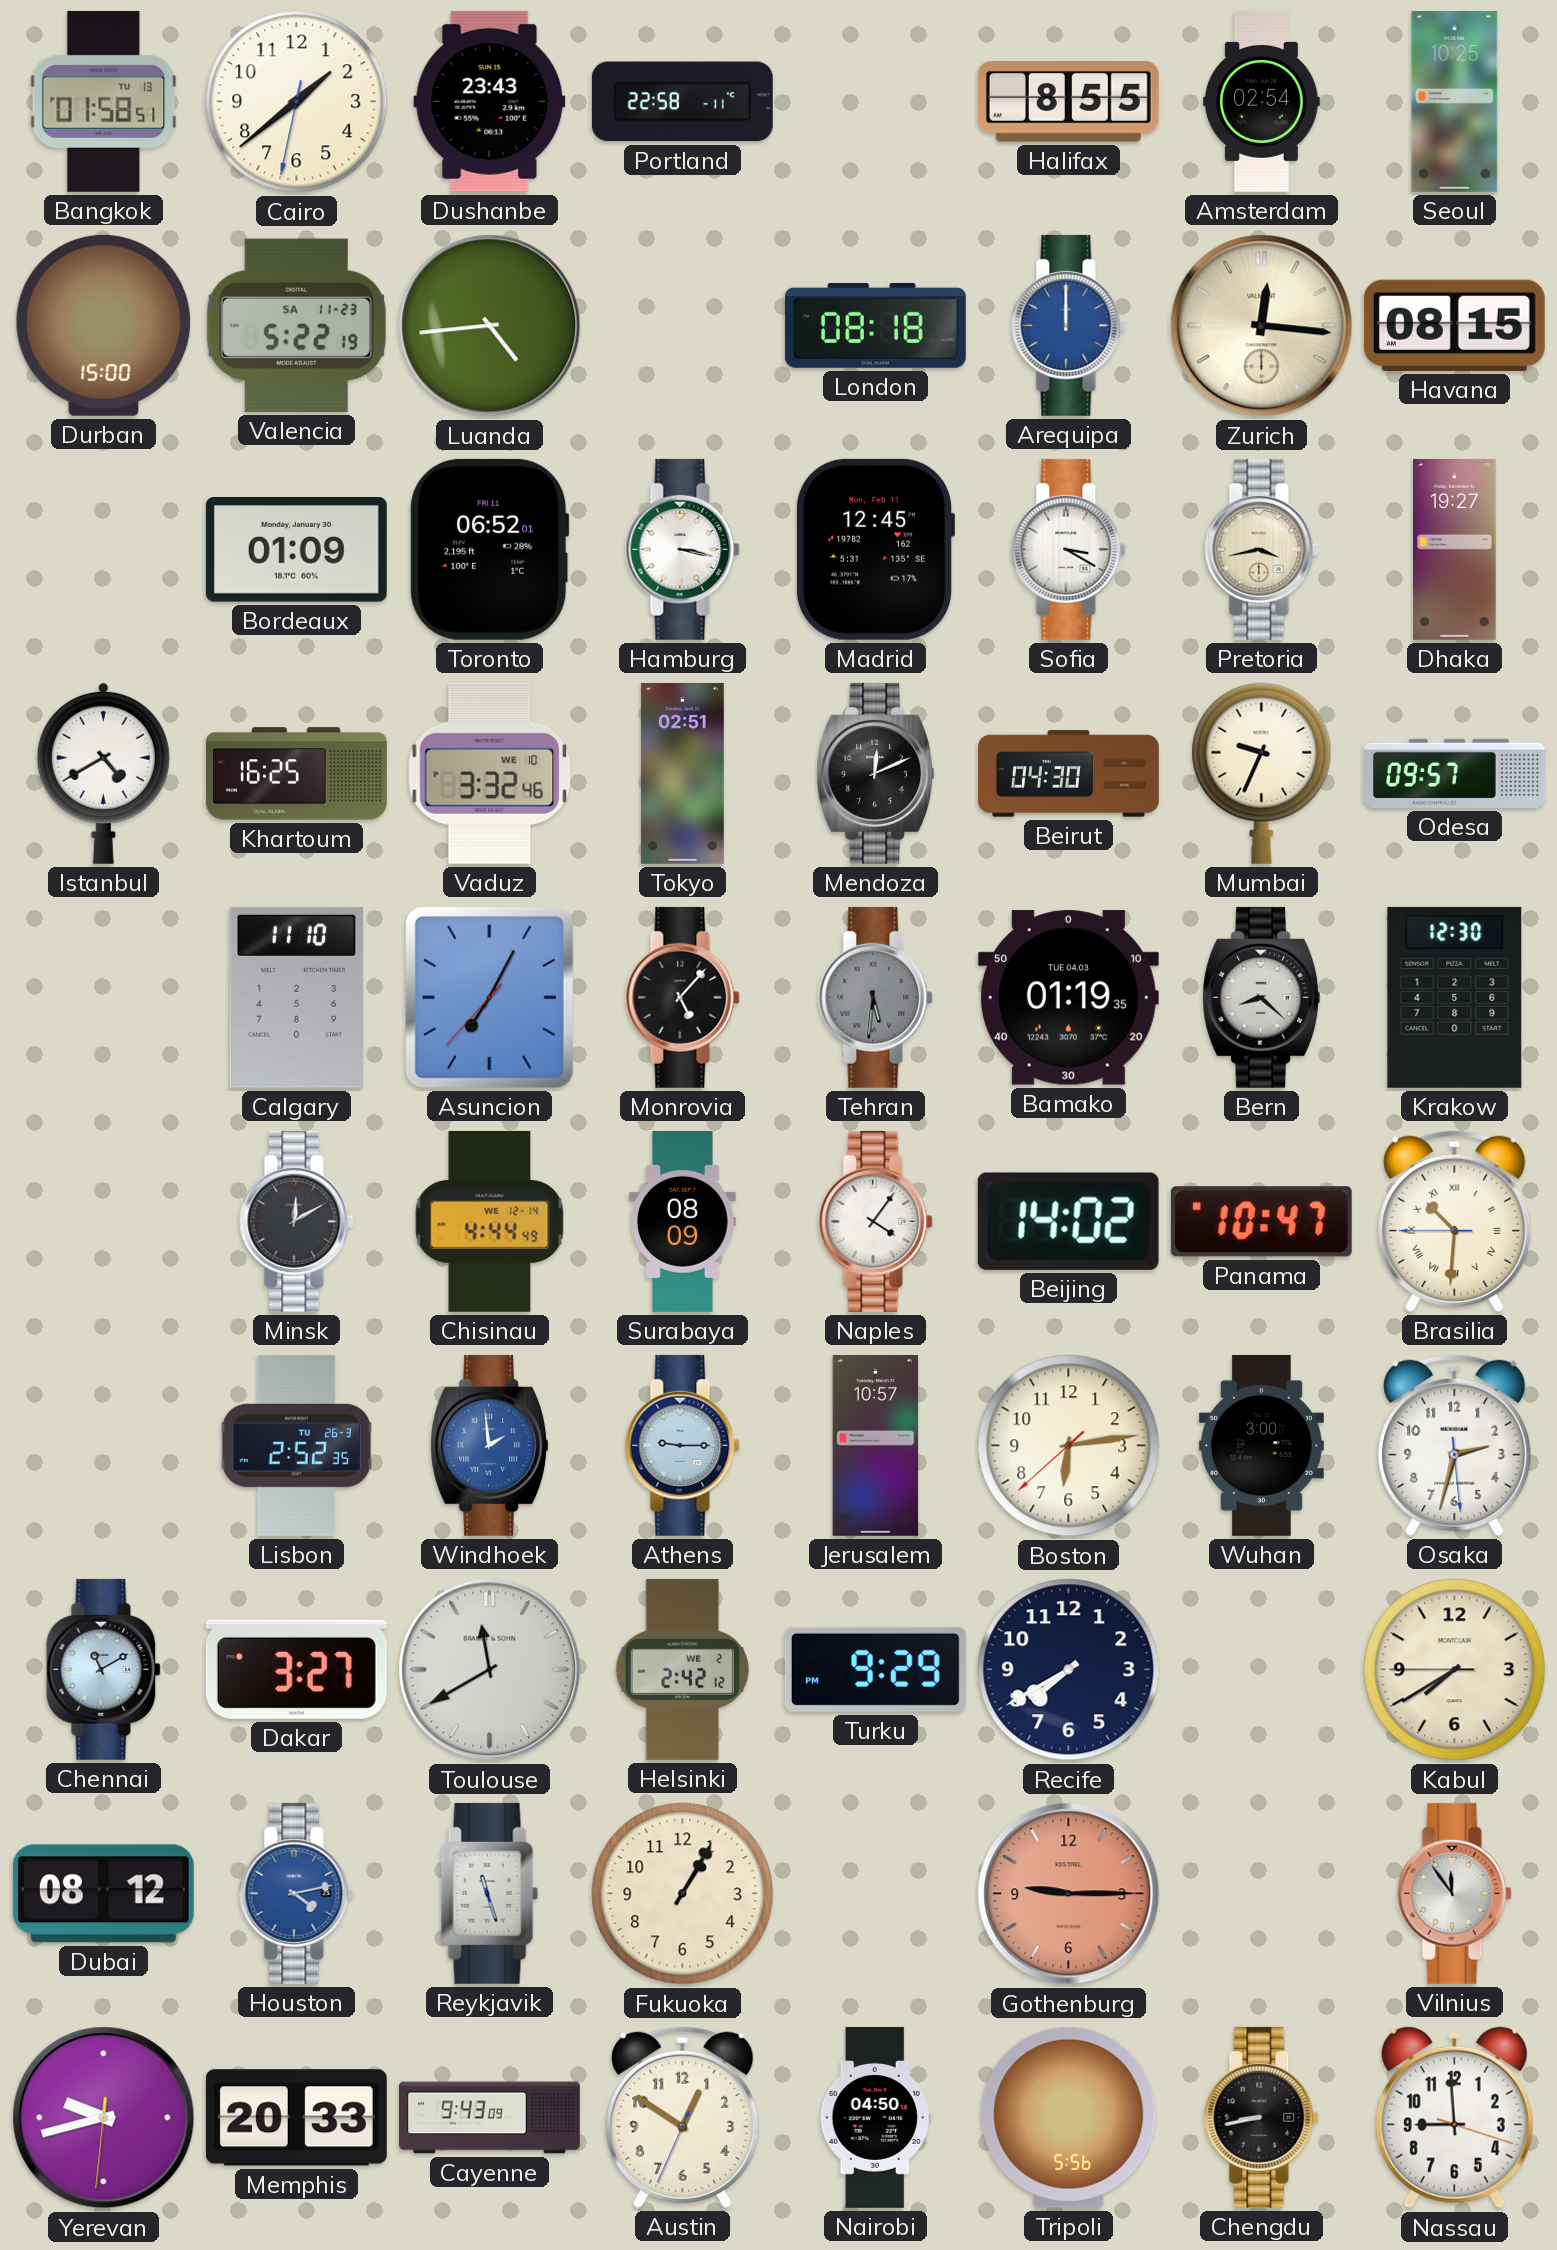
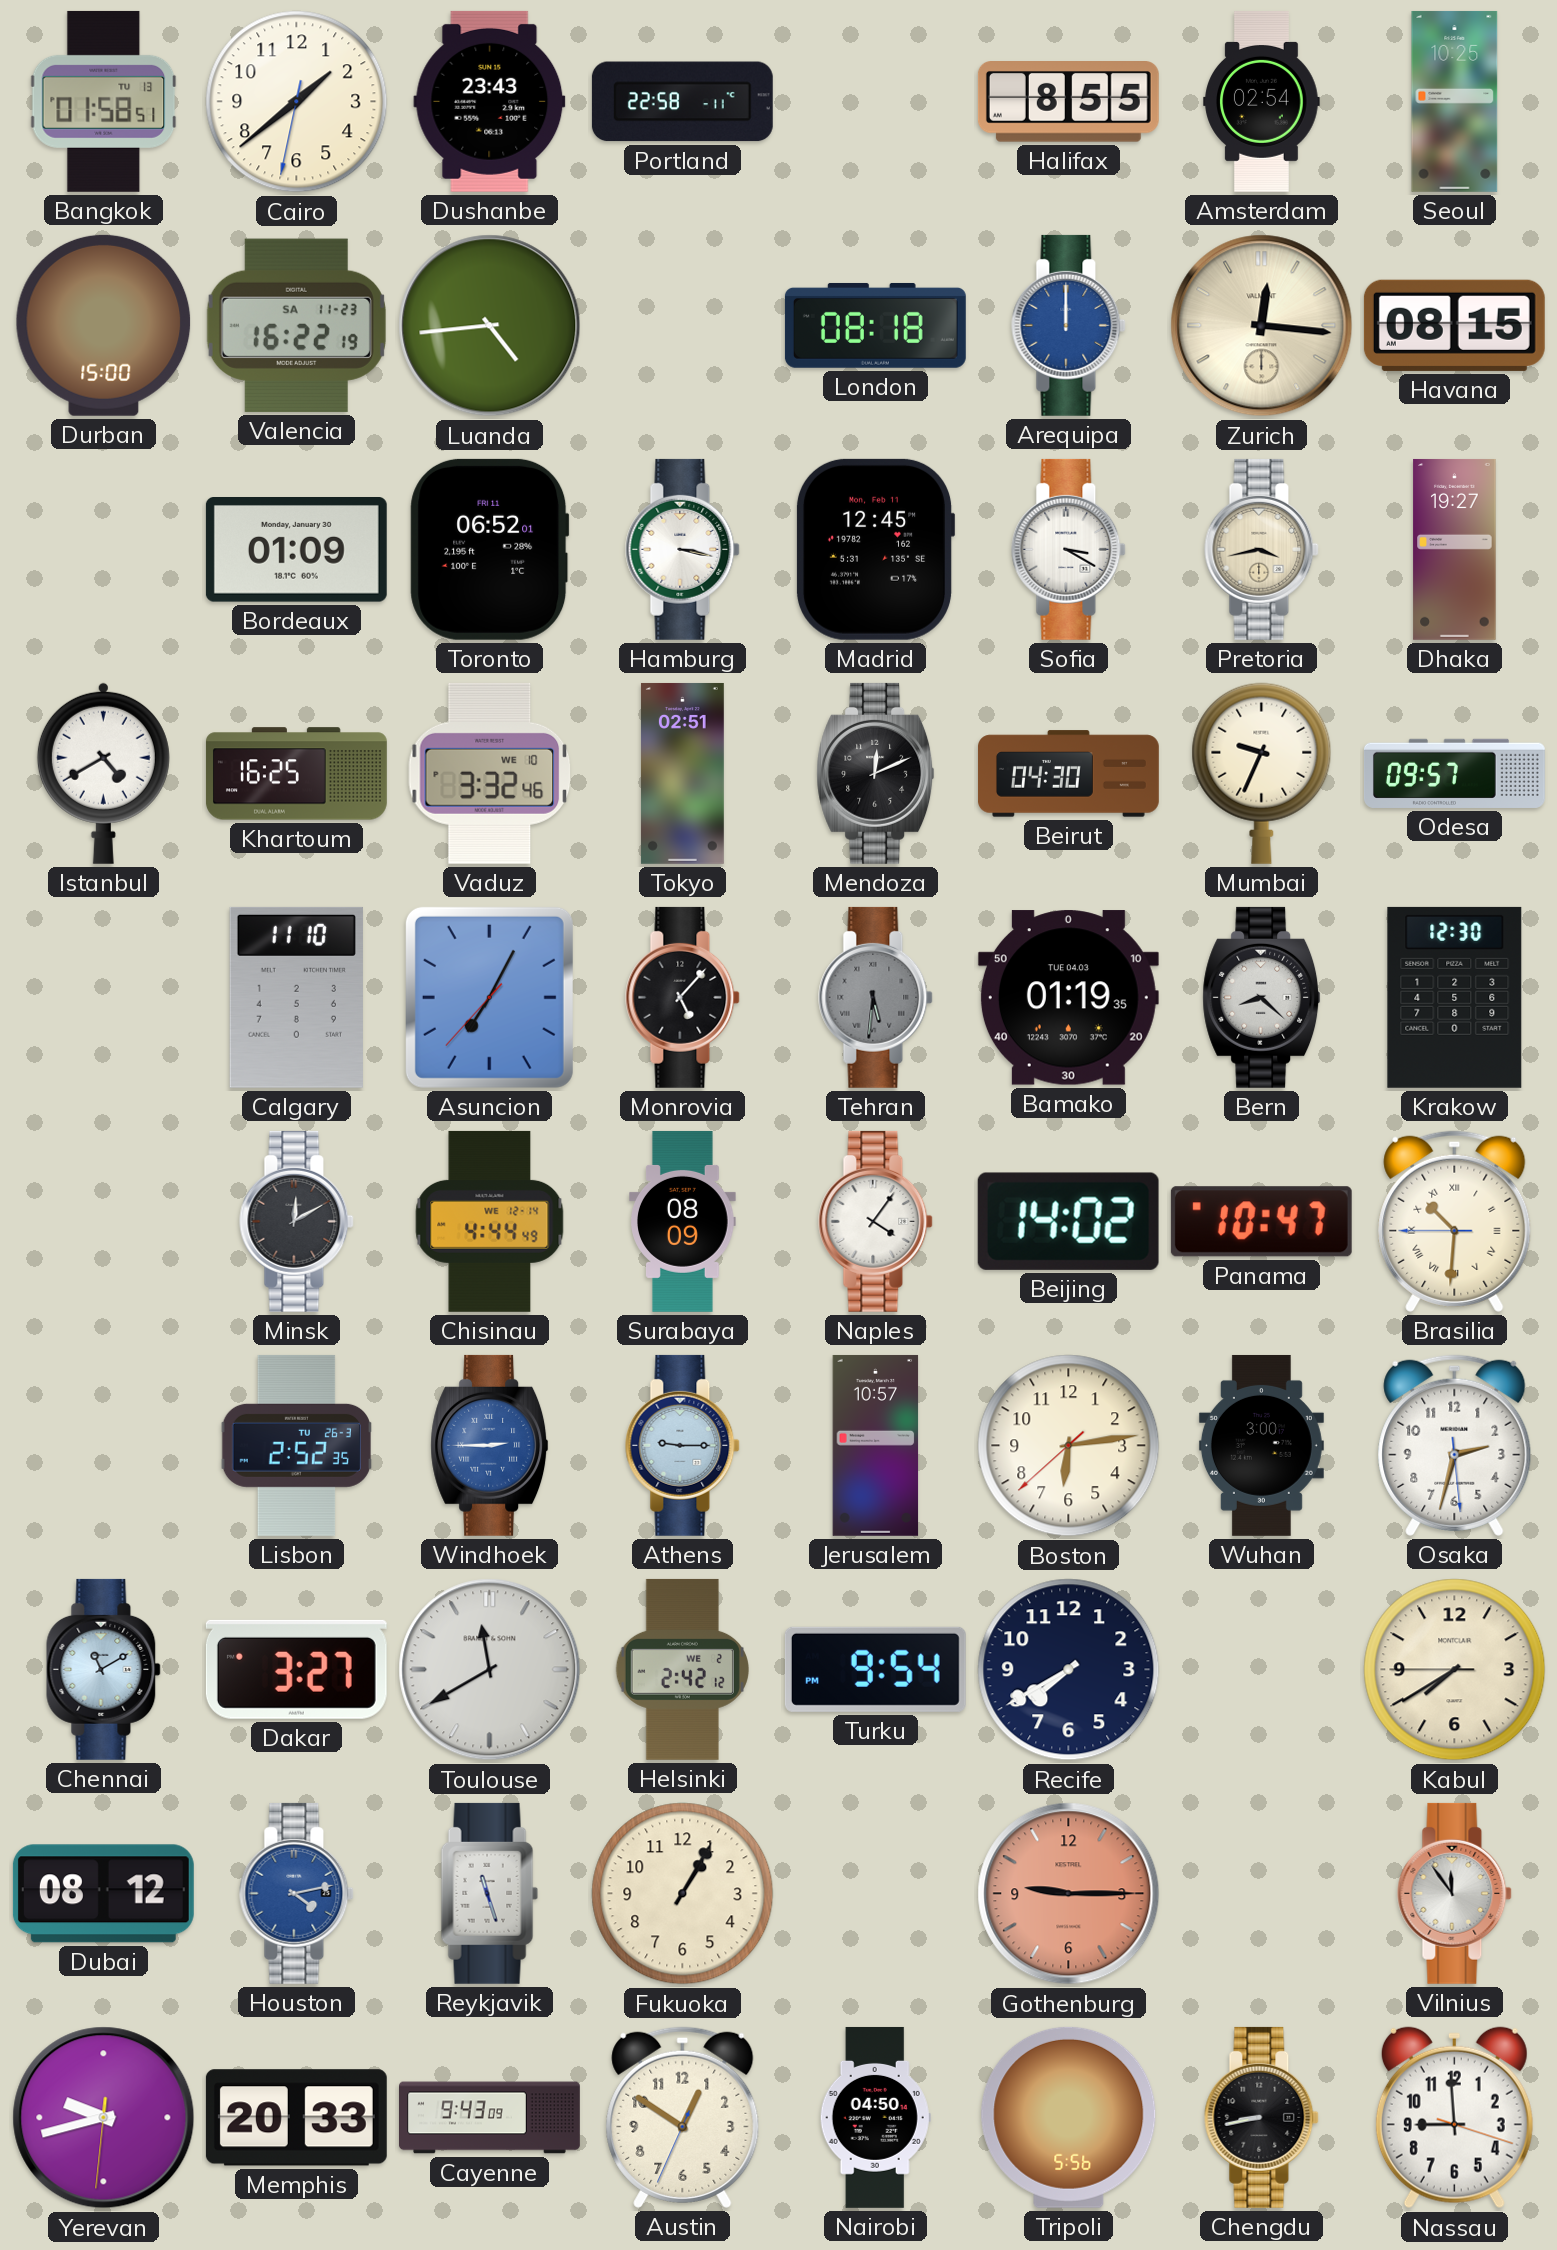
Valencia: 5:22 -> 16:22 (296, 325)
Windhoek: 1:59 -> 2:45 (490, 1445)
Turku: 9:29 -> 9:54 (875, 1669)
